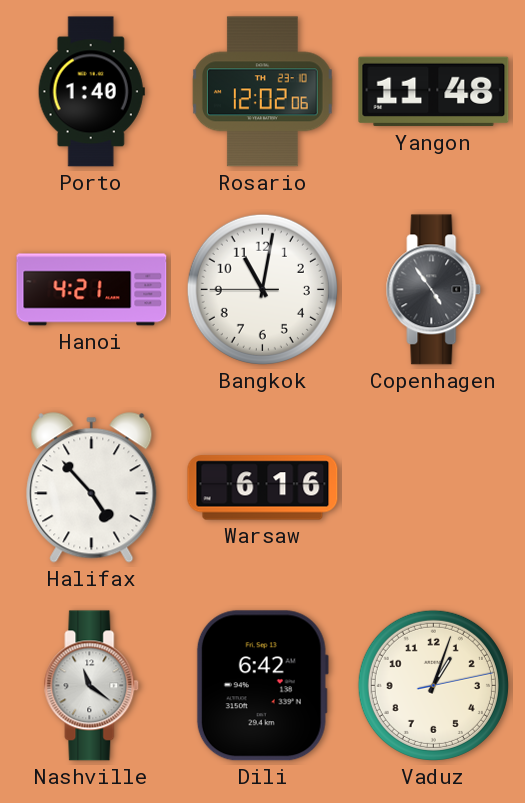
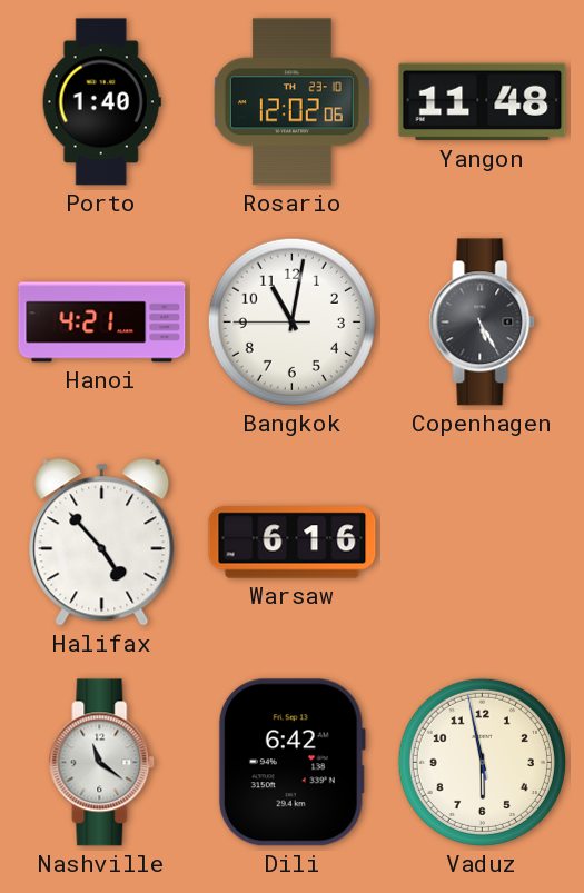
Copenhagen: 4:54 -> 5:25 (483, 323)
Vaduz: 1:03 -> 5:57 (482, 762)
